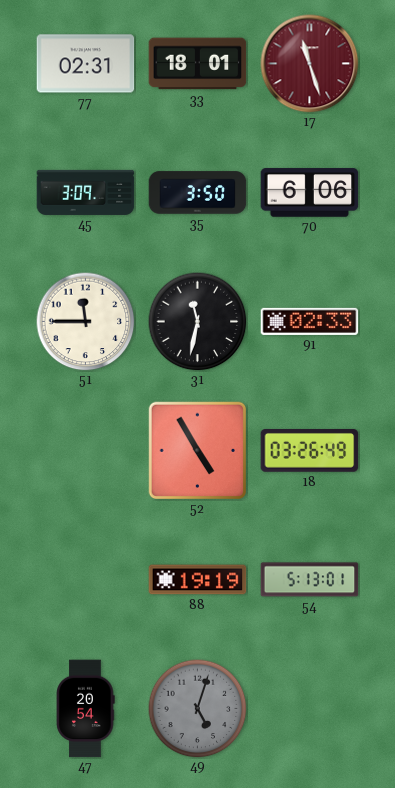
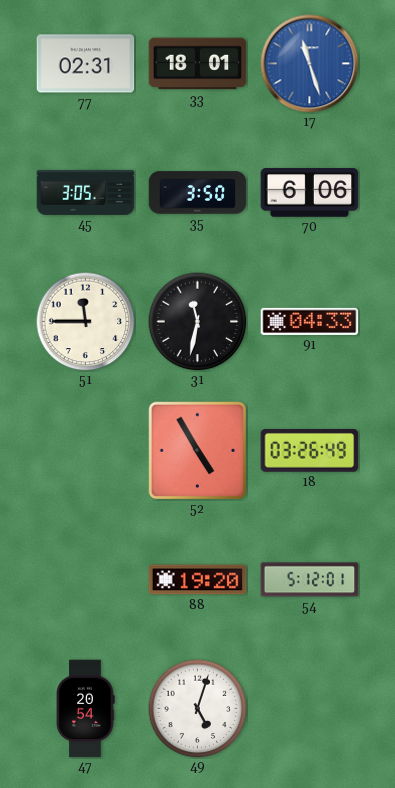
17 dial: burgundy -> blue (310, 64)
45: 3:09 -> 3:05 (86, 192)
91: 02:33 -> 04:33 (310, 321)
88: 19:19 -> 19:20 (198, 580)
54: 5:13 -> 5:12 (310, 580)
49 dial: grey -> white (198, 709)
